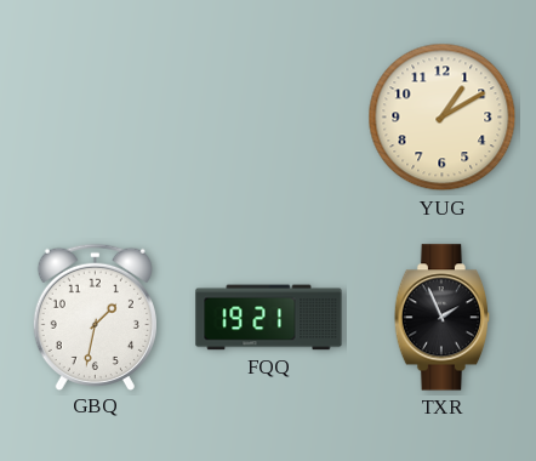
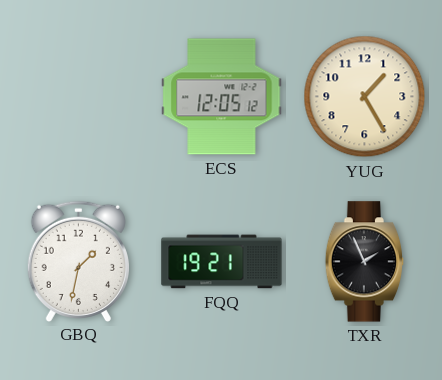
ECS: none -> 12:05 (222, 97)
YUG: 1:10 -> 1:25 (365, 97)
